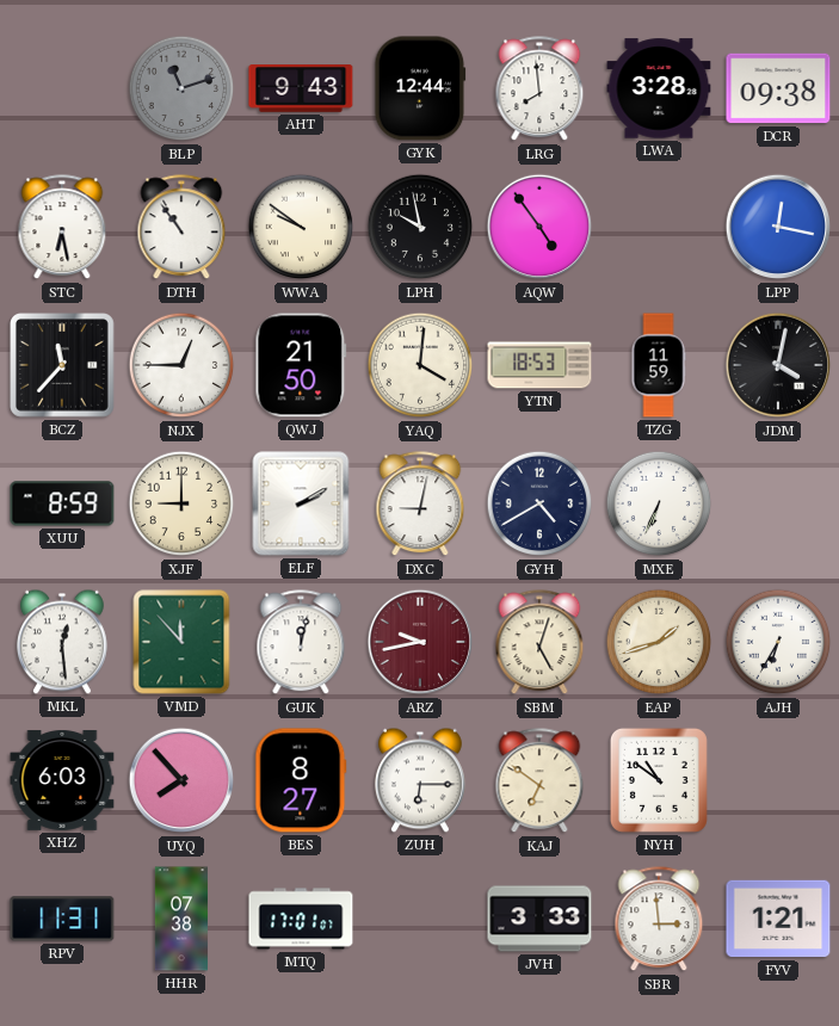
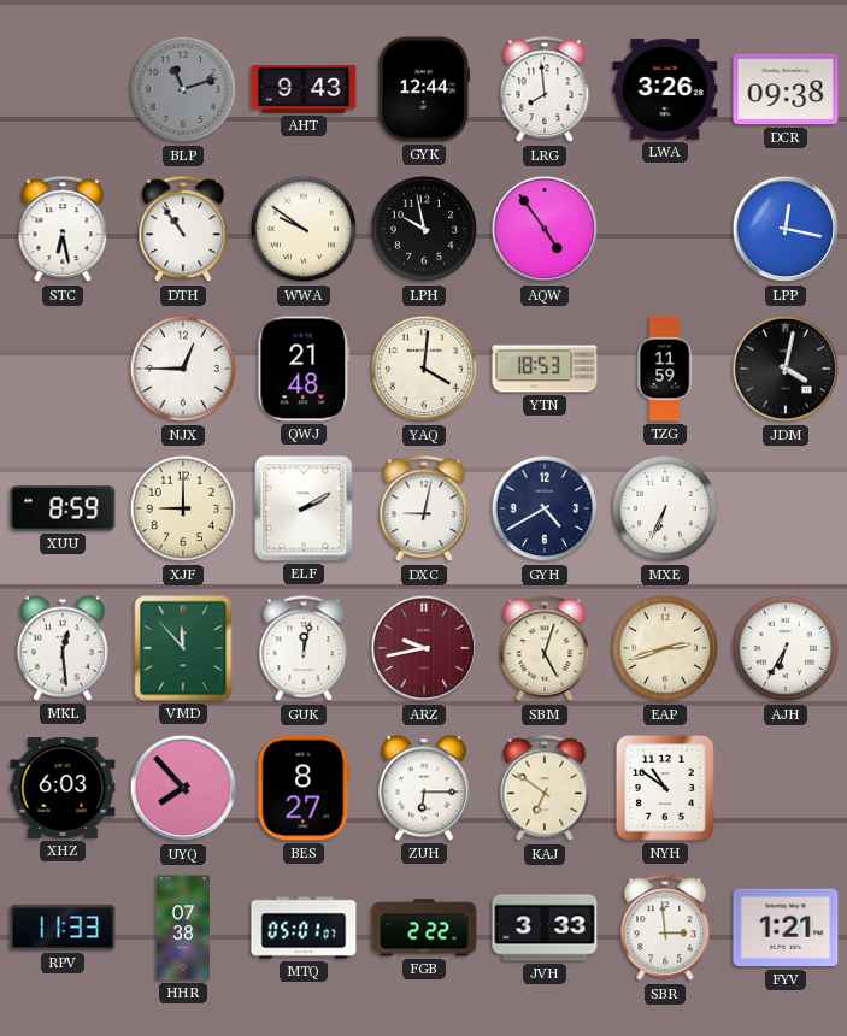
LWA: 3:28 -> 3:26 (665, 89)
BCZ: 11:37 -> none (63, 366)
QWJ: 21:50 -> 21:48 (304, 369)
EAP: 1:42 -> 2:42 (665, 648)
RPV: 11:31 -> 11:33 (63, 928)
MTQ: 17:01 -> 05:01 (304, 928)
FGB: none -> 2:22 (424, 928)
